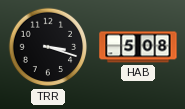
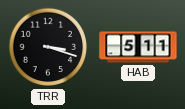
HAB: 5:08 -> 5:11 (138, 47)
